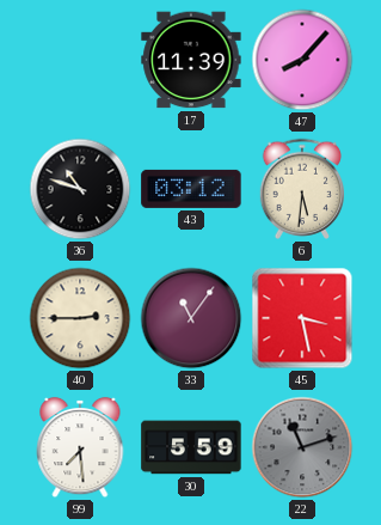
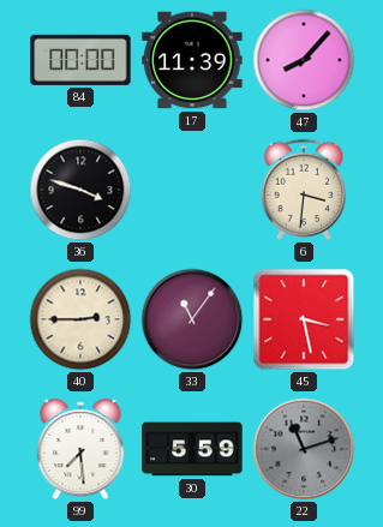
84: none -> 00:00 (80, 60)
36: 10:48 -> 3:48 (80, 190)
43: 03:12 -> none (191, 189)
6: 5:31 -> 3:31 (304, 190)
